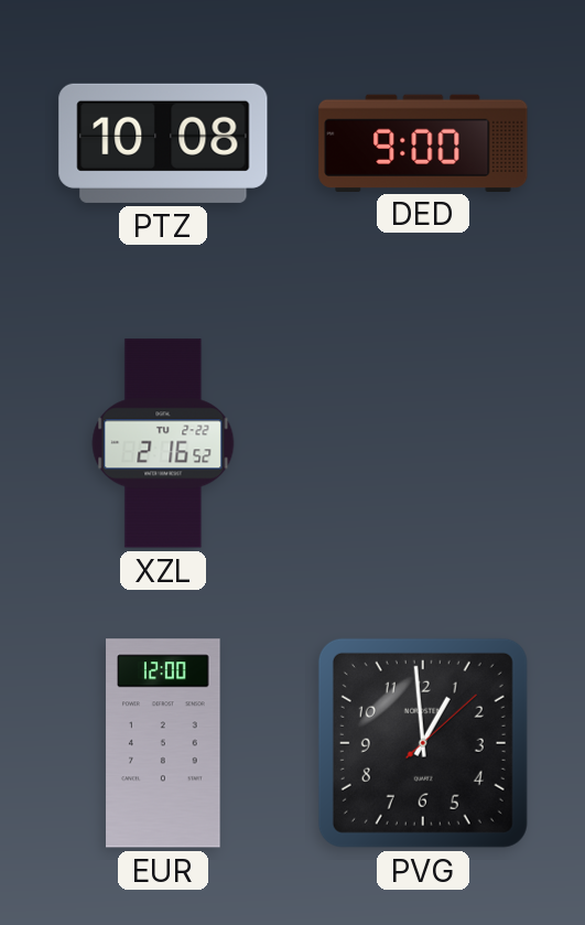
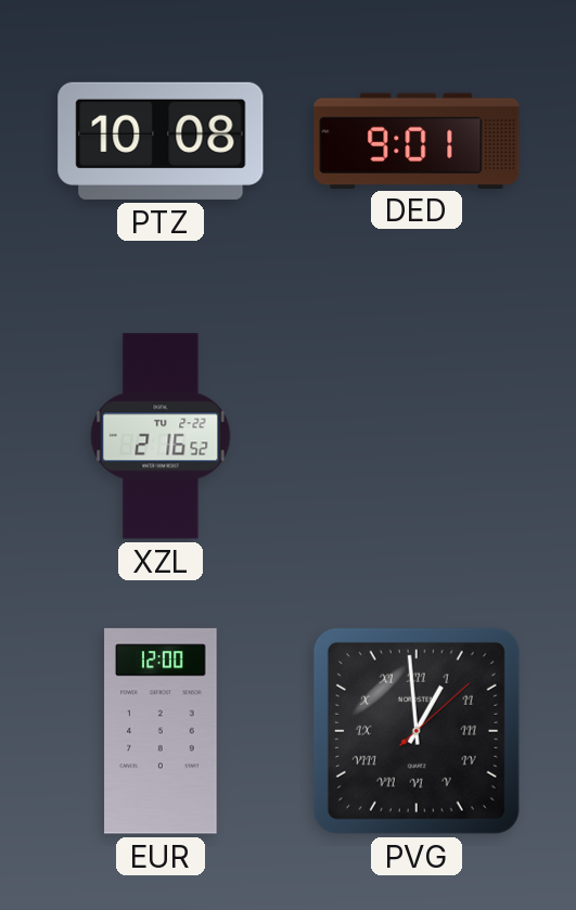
DED: 9:00 -> 9:01 (417, 140)
PVG numerals: Arabic -> Roman (417, 731)
